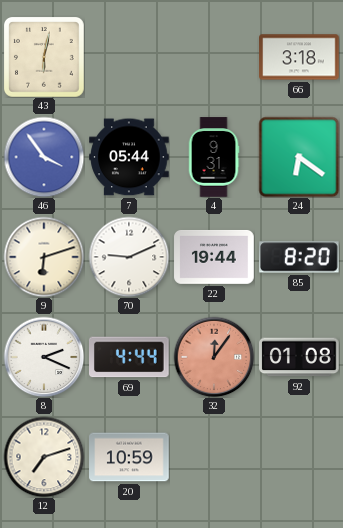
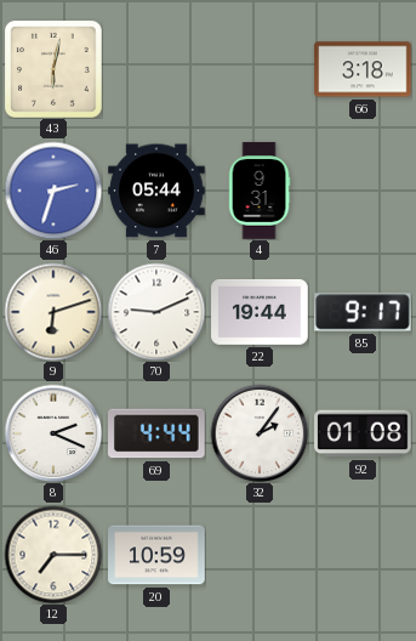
46: 3:54 -> 2:33 (53, 191)
24: 6:21 -> none (299, 157)
85: 8:20 -> 9:17 (364, 312)
32: 12:06 -> 2:06 (260, 433)
32 dial: salmon -> white (260, 433)
12: 7:12 -> 7:15 (53, 555)
